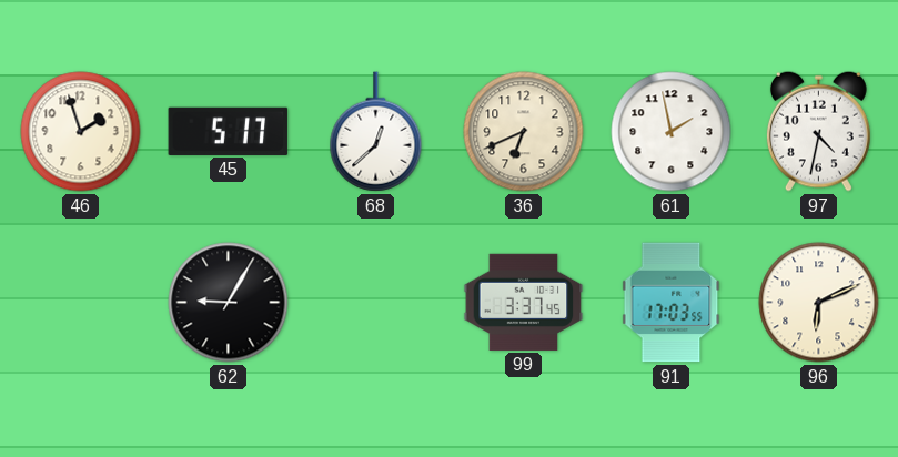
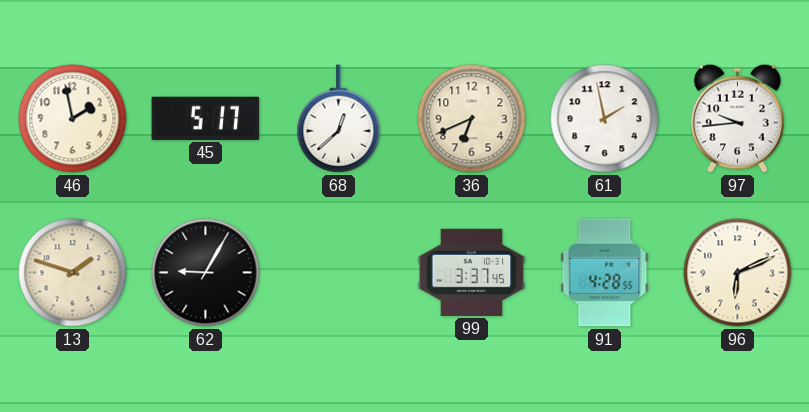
46: 1:57 -> 1:58 (73, 119)
97: 4:32 -> 9:44 (737, 118)
13: none -> 1:48 (73, 273)
91: 17:03 -> 4:28 (605, 273)
